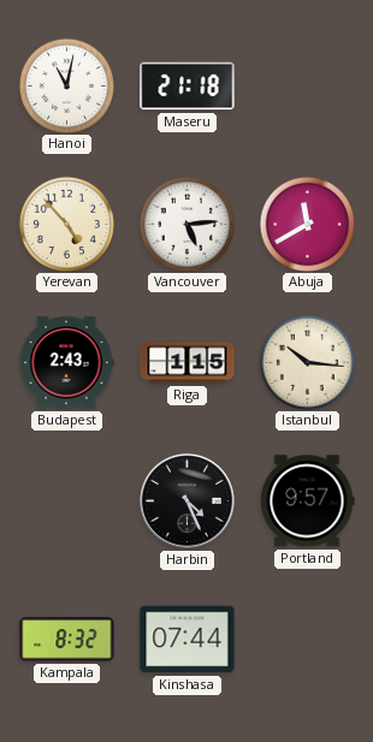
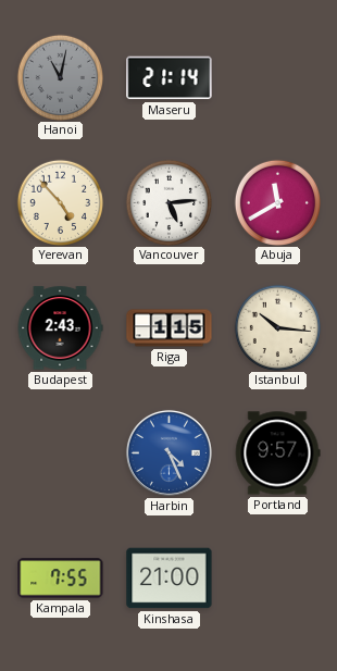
Hanoi dial: white -> grey (60, 77)
Maseru: 21:18 -> 21:14 (170, 78)
Harbin dial: black -> blue (168, 452)
Kampala: 8:32 -> 7:55 (61, 579)
Kinshasa: 07:44 -> 21:00 (170, 579)
